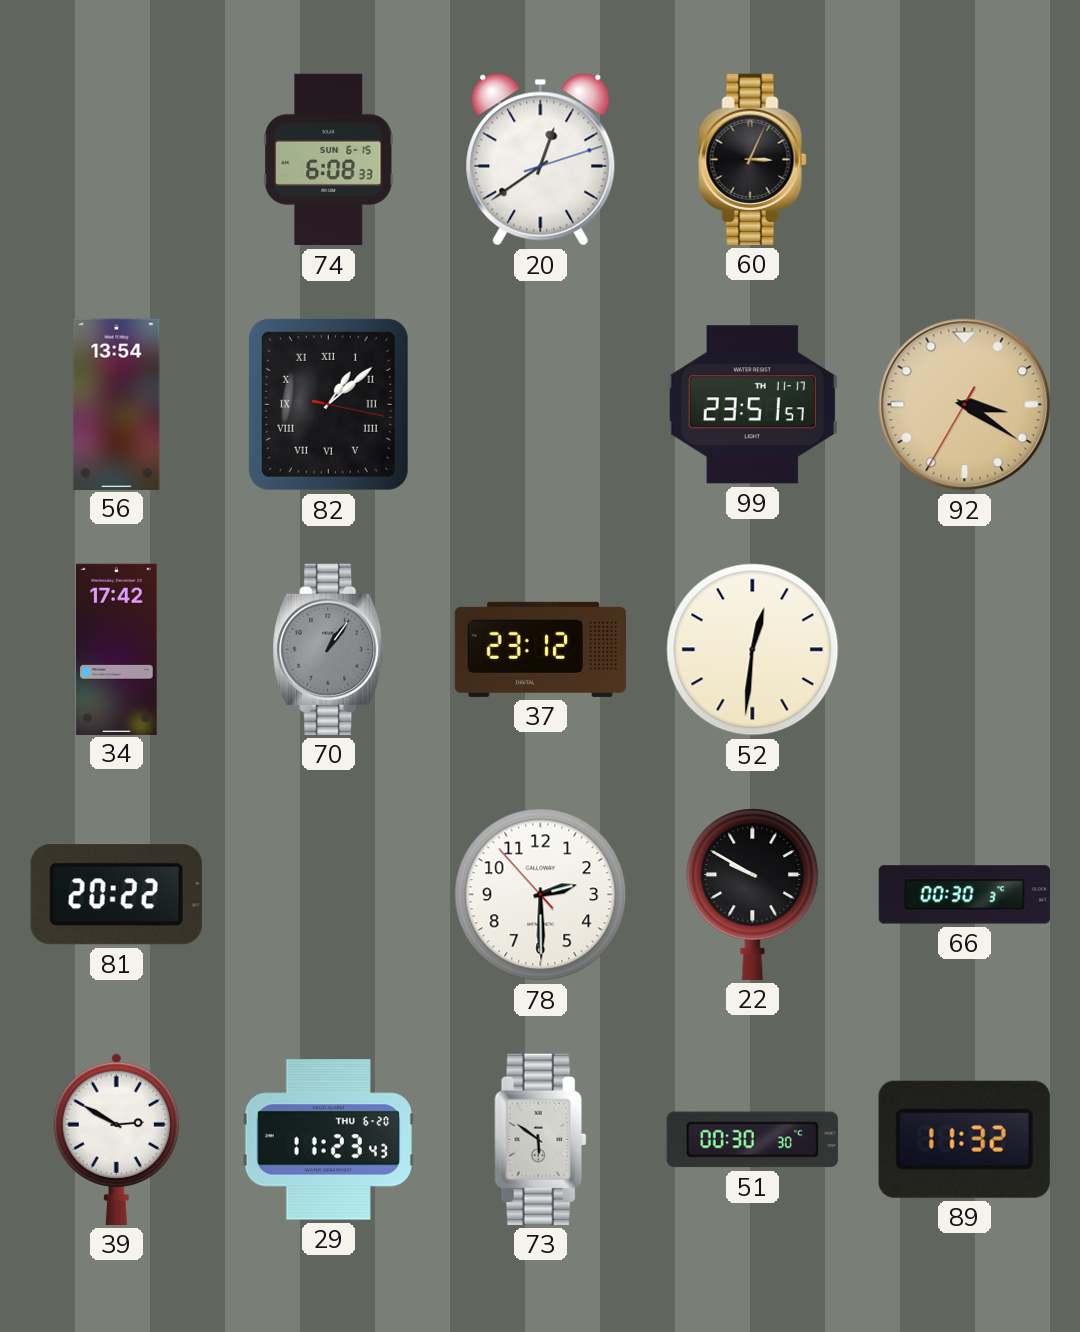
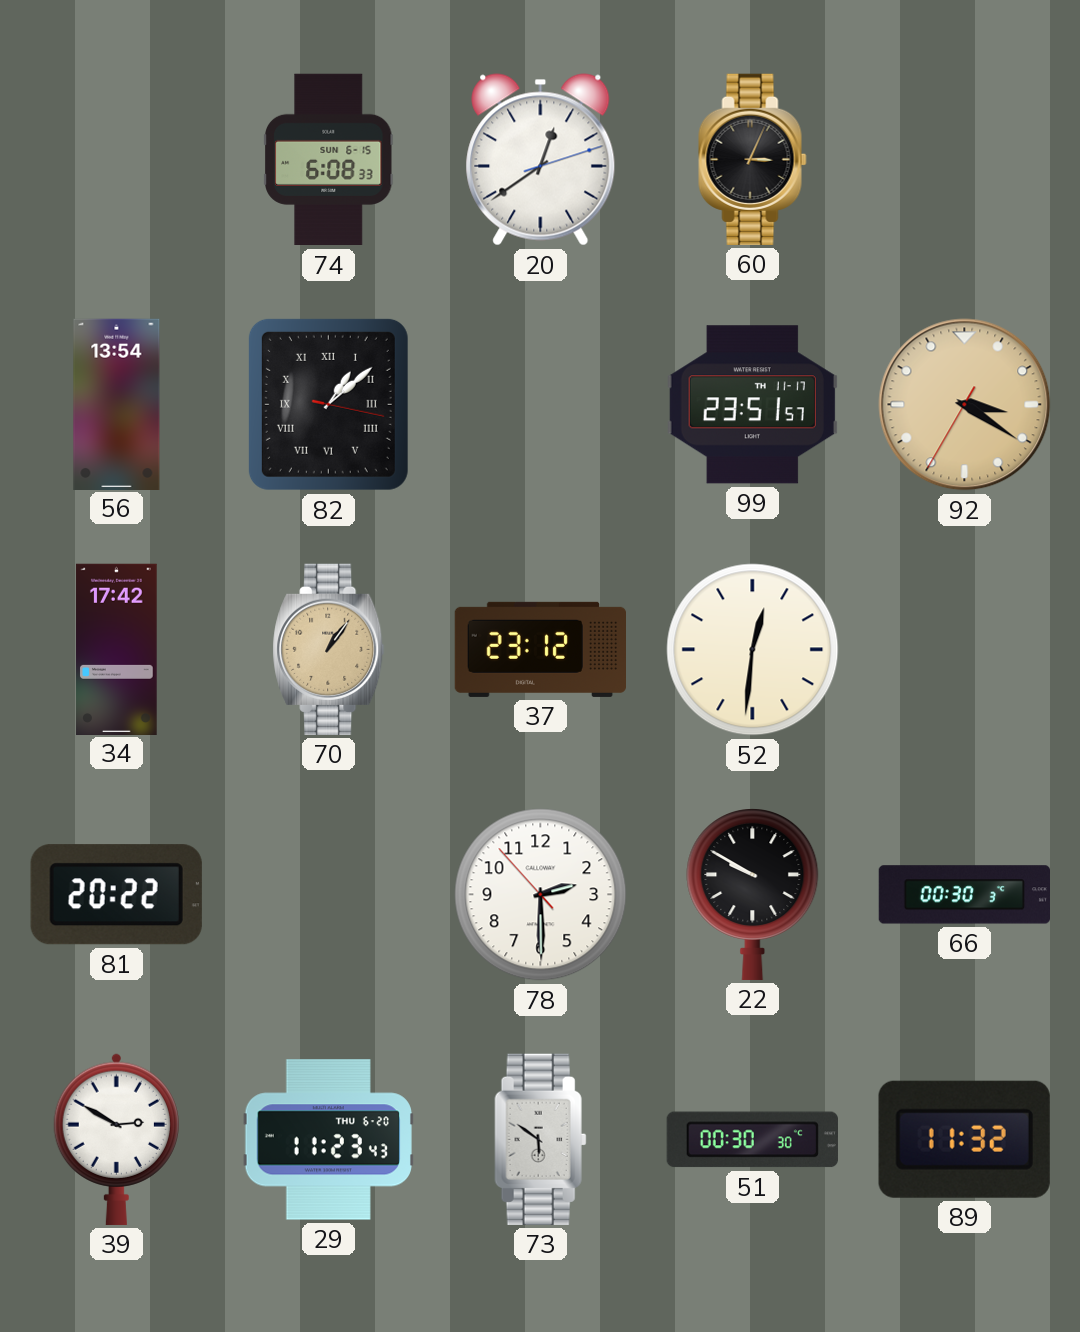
70 dial: grey -> champagne (329, 649)
